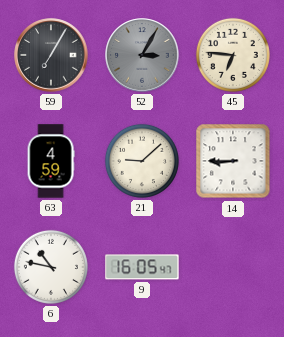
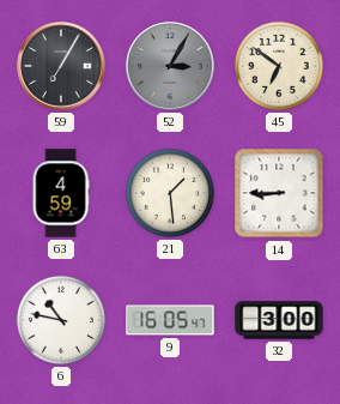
45: 6:46 -> 6:51 (279, 66)
21: 9:08 -> 1:29 (170, 193)
32: none -> 3:00 (279, 320)
